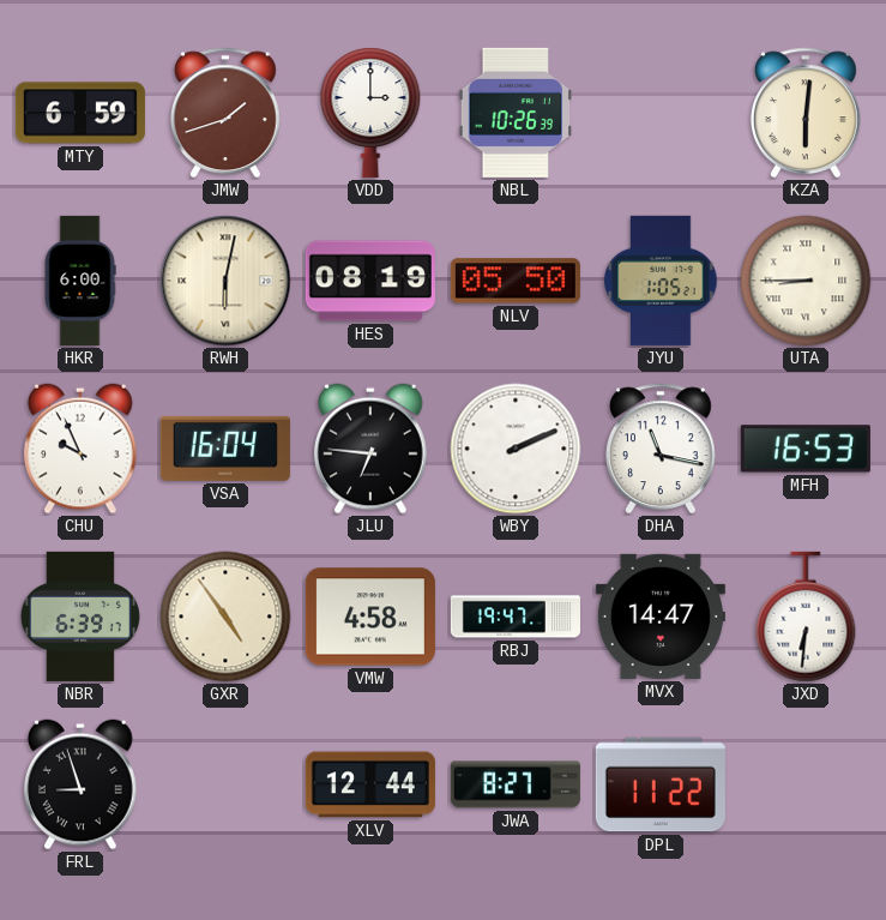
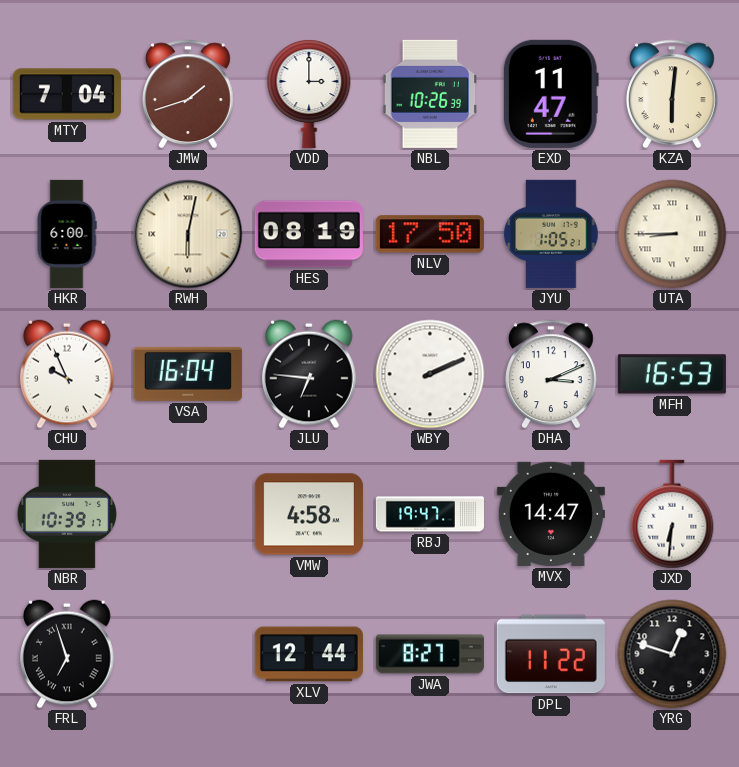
MTY: 6:59 -> 7:04 (67, 94)
EXD: none -> 11:47 (551, 94)
NLV: 05:50 -> 17:50 (430, 234)
DHA: 11:17 -> 3:11 (551, 374)
NBR: 6:39 -> 10:39 (67, 514)
GXR: 4:54 -> none (225, 617)
FRL: 8:57 -> 6:57 (68, 654)
YRG: none -> 12:48 (672, 654)
